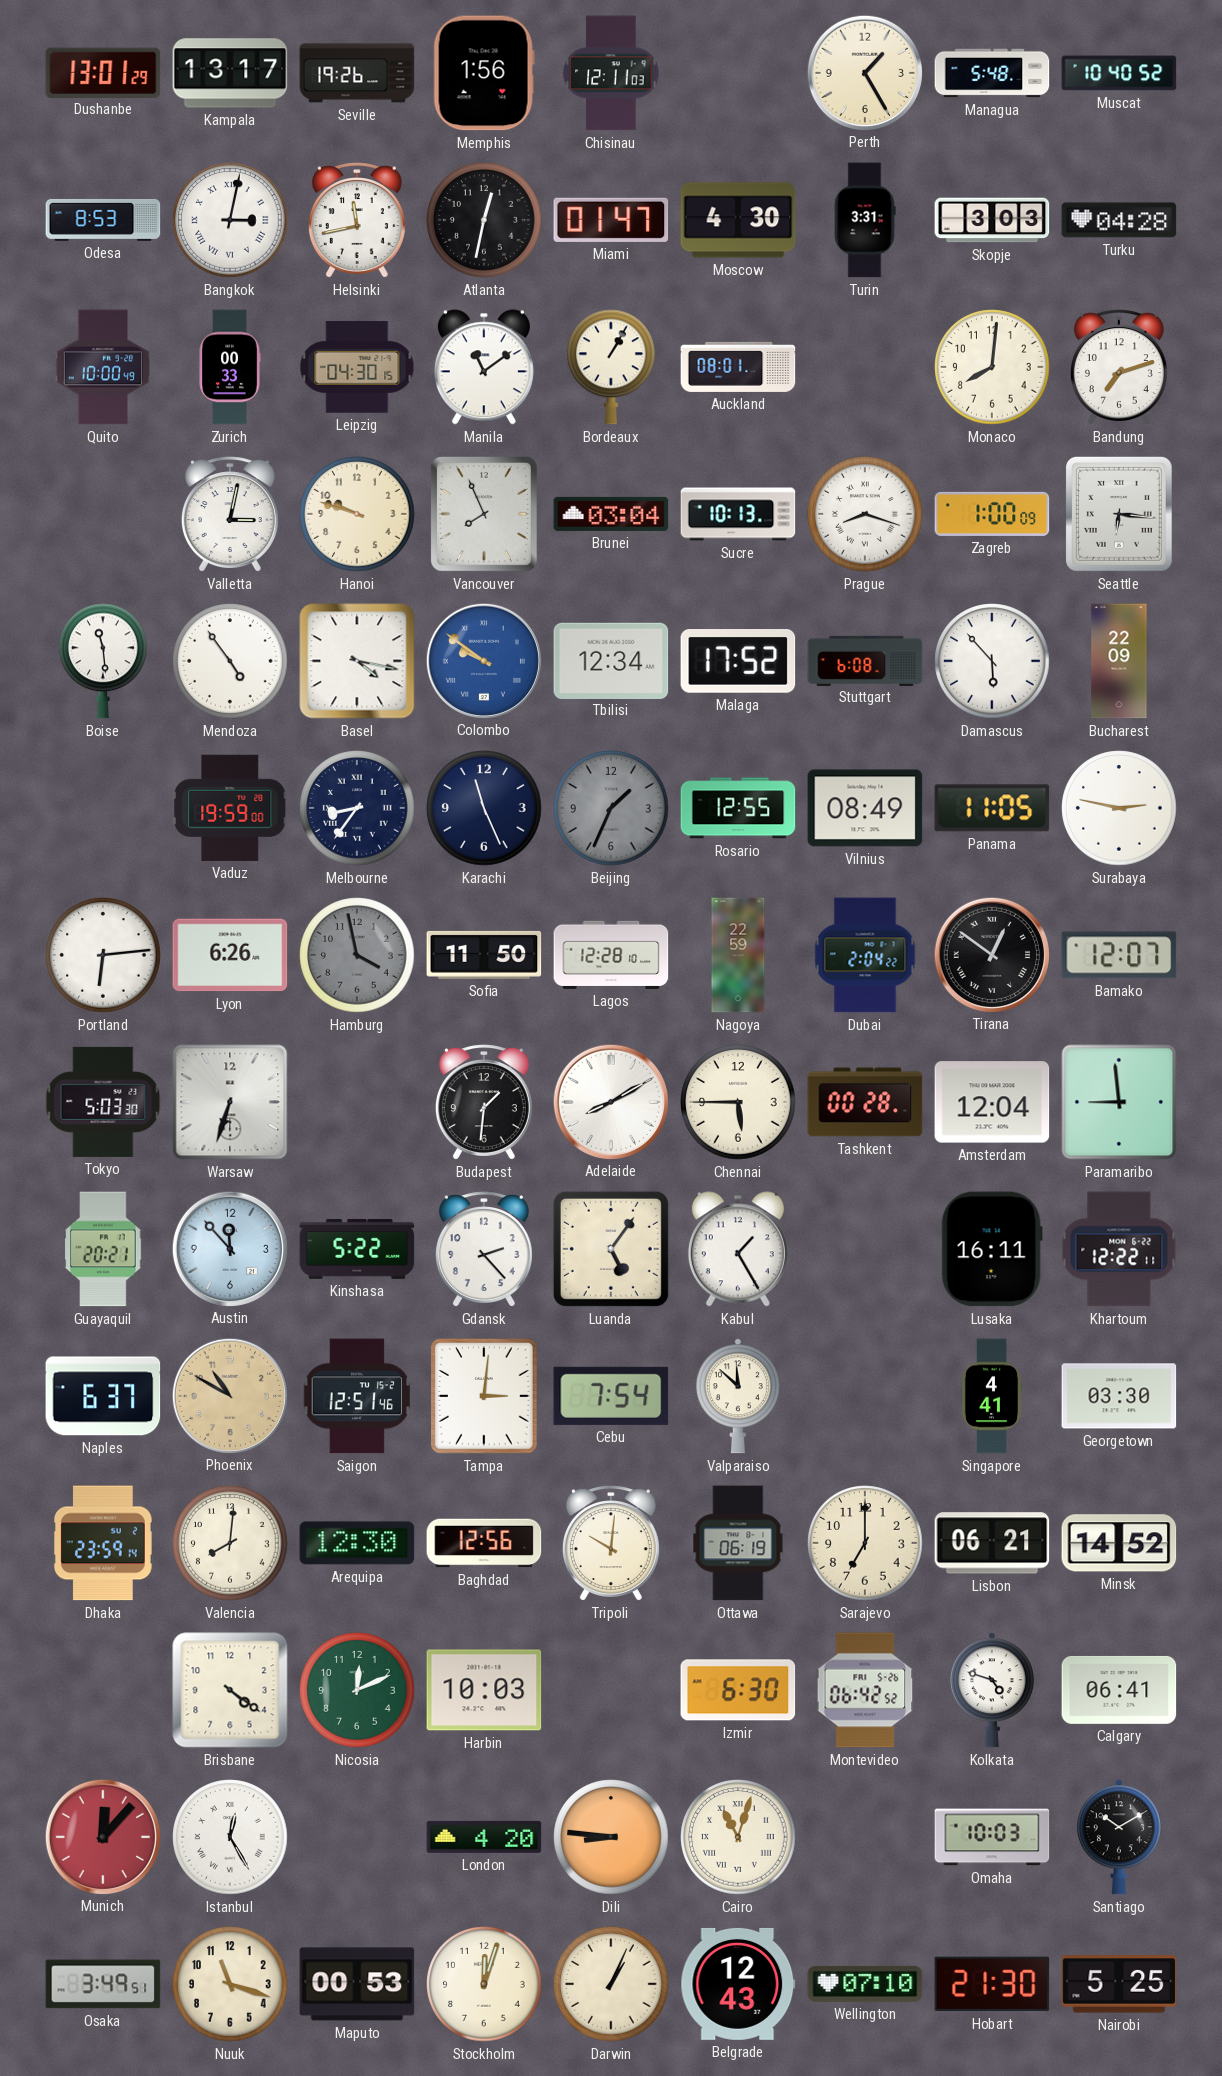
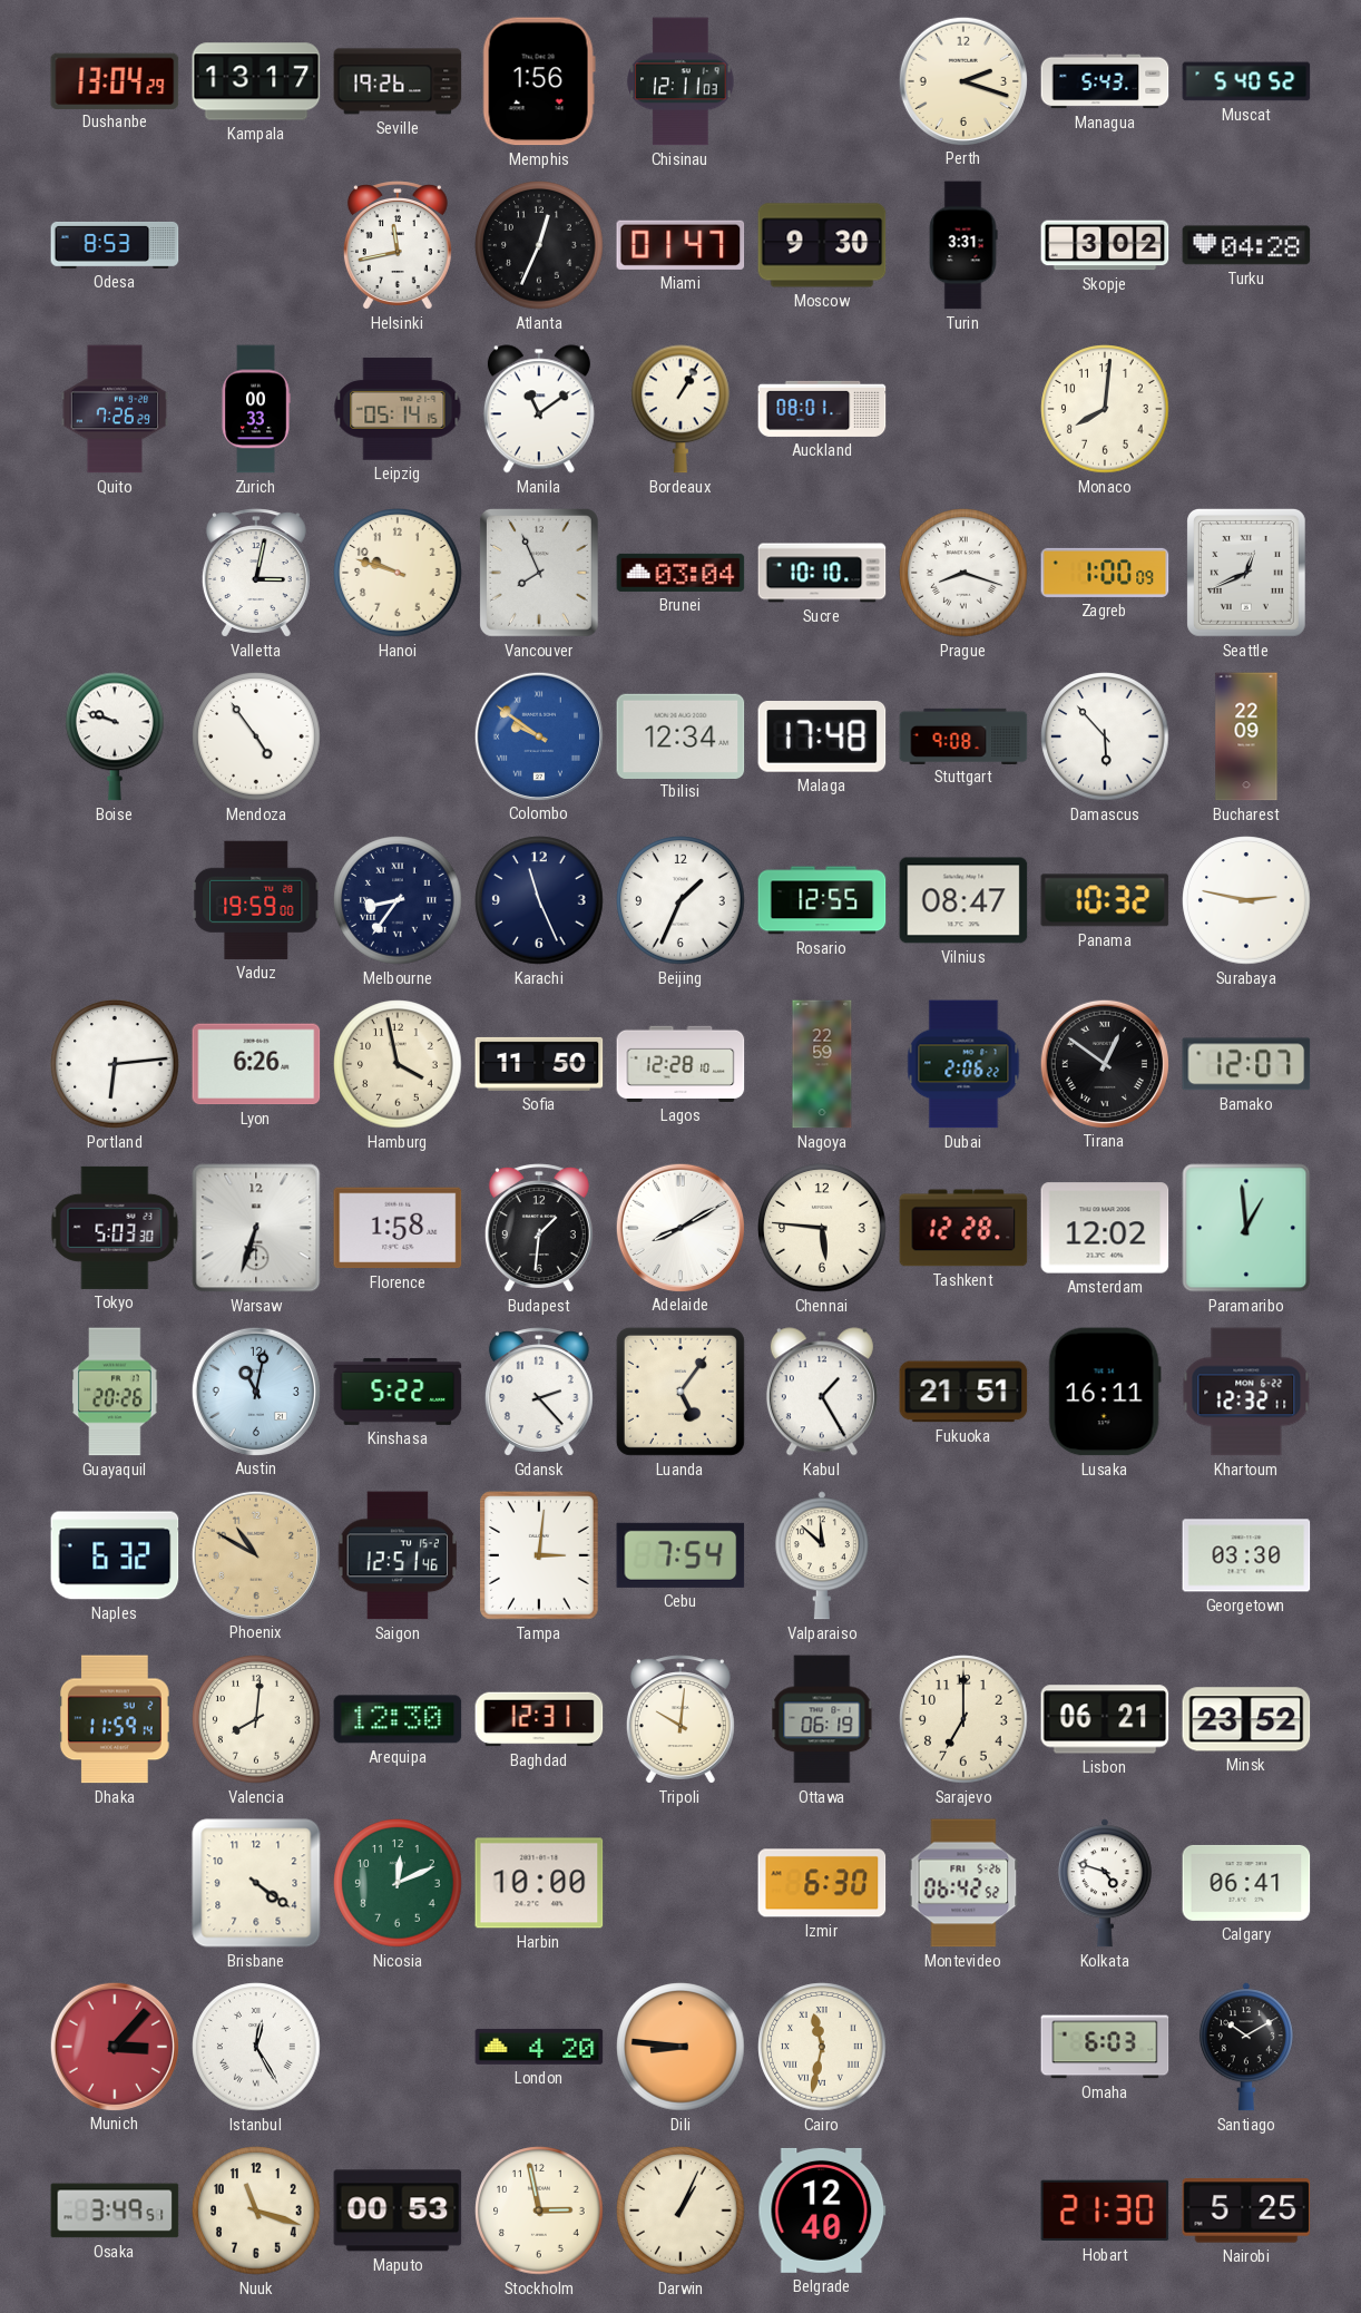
Dushanbe: 13:01 -> 13:04 (115, 80)
Perth: 1:25 -> 2:18 (962, 80)
Managua: 5:48 -> 5:43 (1105, 81)
Muscat: 10:40 -> 5:40 (1246, 81)
Bangkok: 3:02 -> none (230, 220)
Atlanta: 12:32 -> 12:34 (539, 245)
Moscow: 4:30 -> 9:30 (822, 245)
Skopje: 3:03 -> 3:02 (1105, 245)
Quito: 10:00 -> 7:26 (115, 409)
Leipzig: 04:30 -> 05:14 (398, 409)
Bandung: 7:12 -> none (1119, 367)
Sucre: 10:13 -> 10:10 (822, 573)
Seattle: 6:16 -> 12:41 (1246, 573)
Boise: 11:29 -> 9:48 (116, 736)
Basel: 4:17 -> none (357, 661)
Malaga: 17:52 -> 17:48 (822, 738)
Stuttgart: 6:08 -> 9:08 (963, 735)
Beijing dial: grey -> white (680, 900)
Vilnius: 08:49 -> 08:47 (963, 900)
Panama: 11:05 -> 10:32 (1105, 900)
Hamburg dial: grey -> cream (398, 1064)
Dubai: 2:04 -> 2:06 (963, 1064)
Florence: none -> 1:58 (398, 1228)
Chennai: 5:45 -> 5:46 (822, 1228)
Tashkent: 00:28 -> 12:28 (963, 1228)
Amsterdam: 12:04 -> 12:02 (1105, 1228)
Paramaribo: 8:59 -> 12:59 (1246, 1228)
Guayaquil: 20:21 -> 20:26 (115, 1392)
Austin: 11:53 -> 11:02 (255, 1390)
Fukuoka: none -> 21:51 (963, 1392)
Khartoum: 12:22 -> 12:32 (1246, 1392)
Naples: 6:37 -> 6:32 (115, 1555)
Singapore: 4:41 -> none (991, 1396)
Dhaka: 23:59 -> 11:59 (116, 1719)
Baghdad: 12:56 -> 12:31 (539, 1719)
Minsk: 14:52 -> 23:52 (1246, 1719)
Harbin: 10:03 -> 10:00 (539, 1883)
Munich: 12:07 -> 3:07 (114, 2046)
Cairo: 11:03 -> 11:32 (822, 2047)
Omaha: 10:03 -> 6:03 (1105, 2047)
Stockholm: 12:03 -> 2:58 (539, 2210)
Belgrade: 12:43 -> 12:40 (822, 2210)
Wellington: 07:10 -> none (865, 1984)
